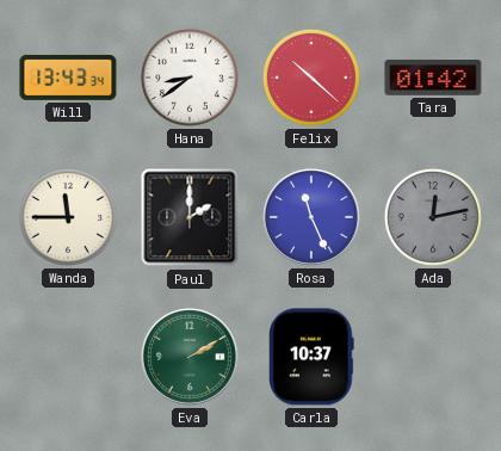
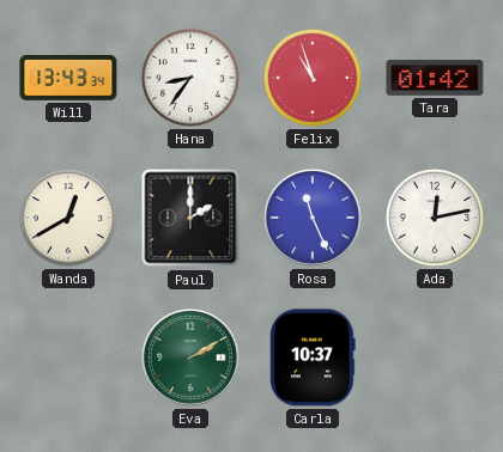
Hana: 8:39 -> 8:36 (190, 78)
Felix: 10:22 -> 10:57 (313, 78)
Wanda: 11:45 -> 12:40 (68, 218)
Ada dial: grey -> white (435, 218)
